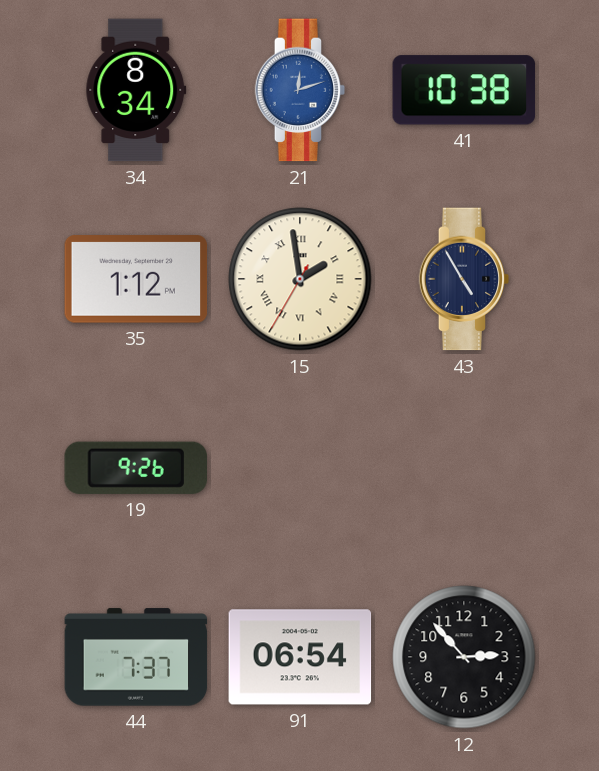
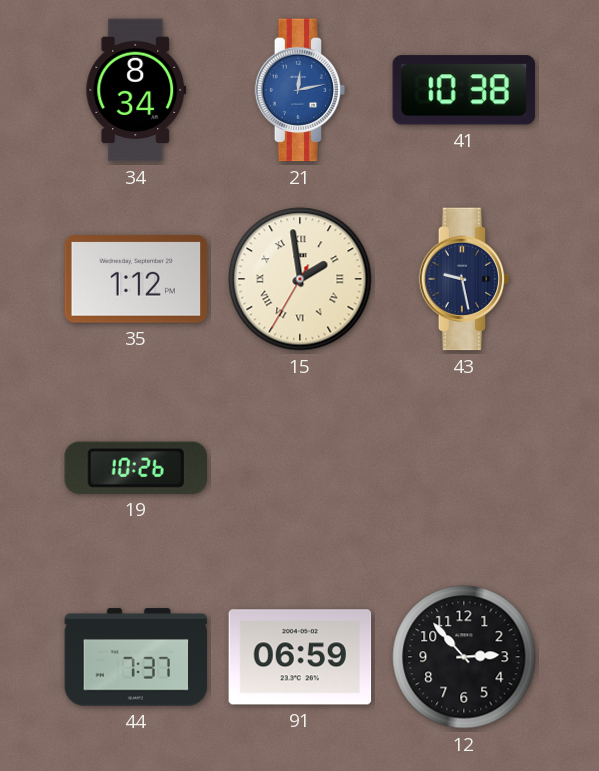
21: 12:12 -> 12:13 (300, 90)
43: 4:55 -> 9:28 (464, 279)
19: 9:26 -> 10:26 (135, 468)
91: 06:54 -> 06:59 (300, 657)
